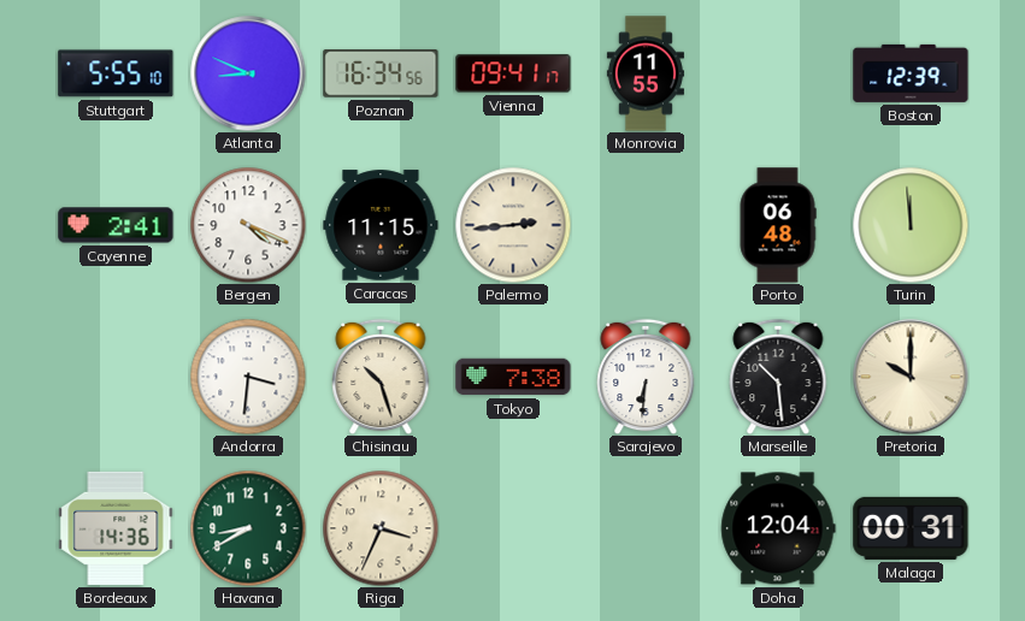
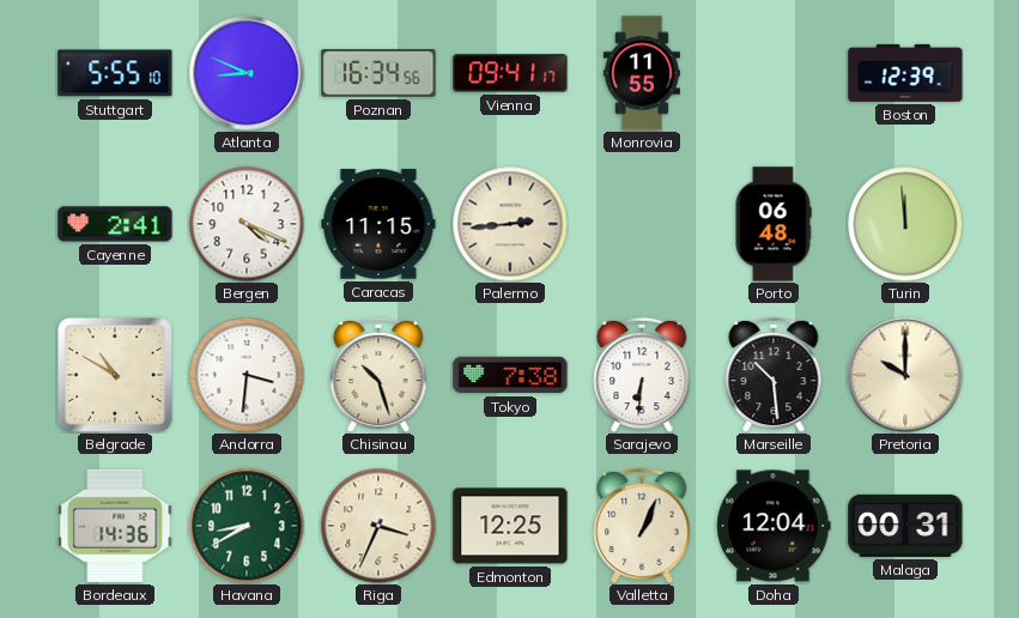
Belgrade: none -> 10:50 (115, 375)
Edmonton: none -> 12:25 (510, 526)
Valletta: none -> 1:04 (642, 526)
